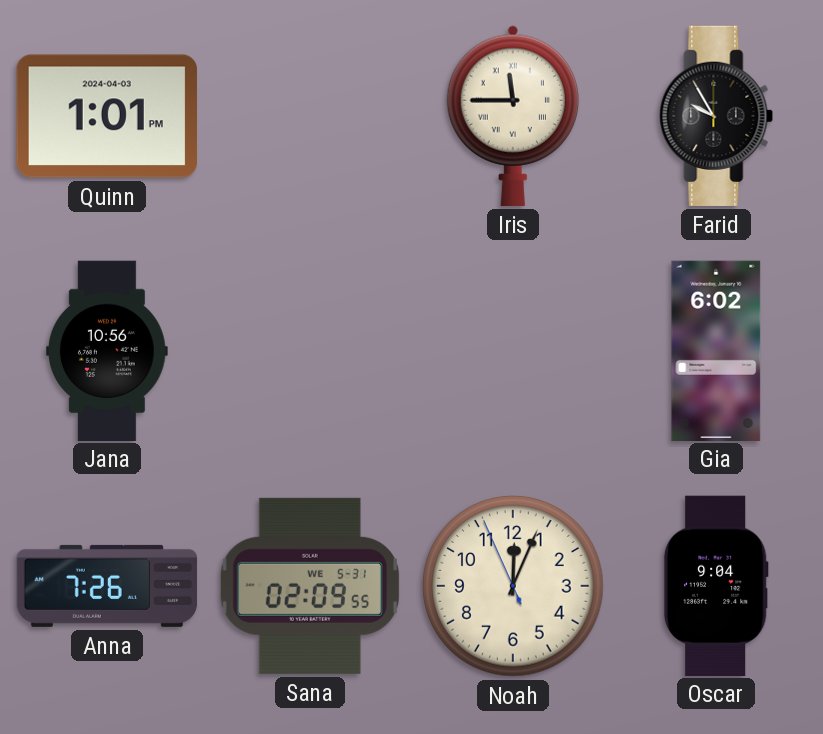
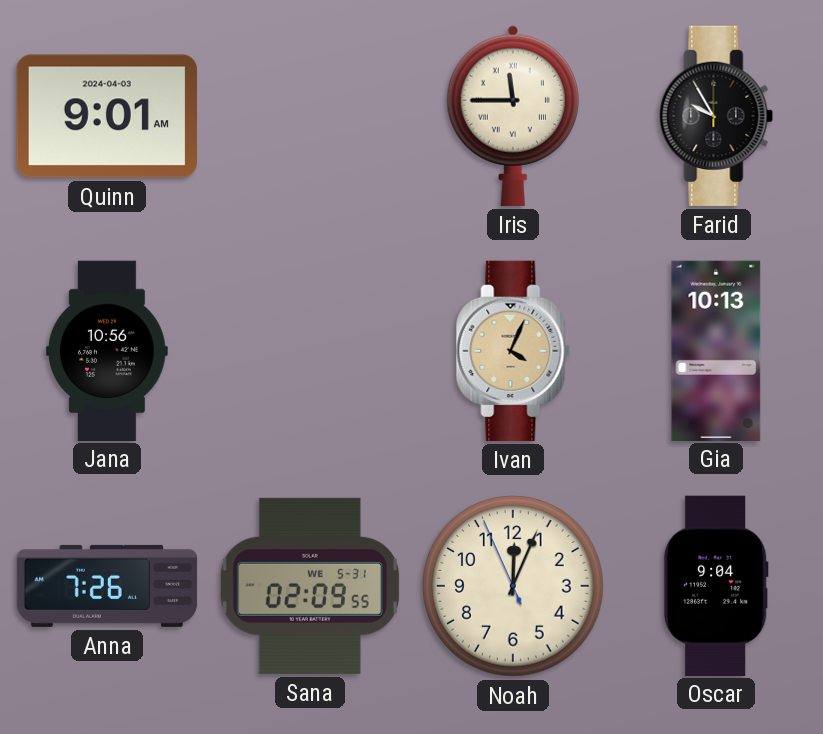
Quinn: 1:01 -> 9:01 (107, 116)
Ivan: none -> 4:04 (513, 351)
Gia: 6:02 -> 10:13 (716, 350)
